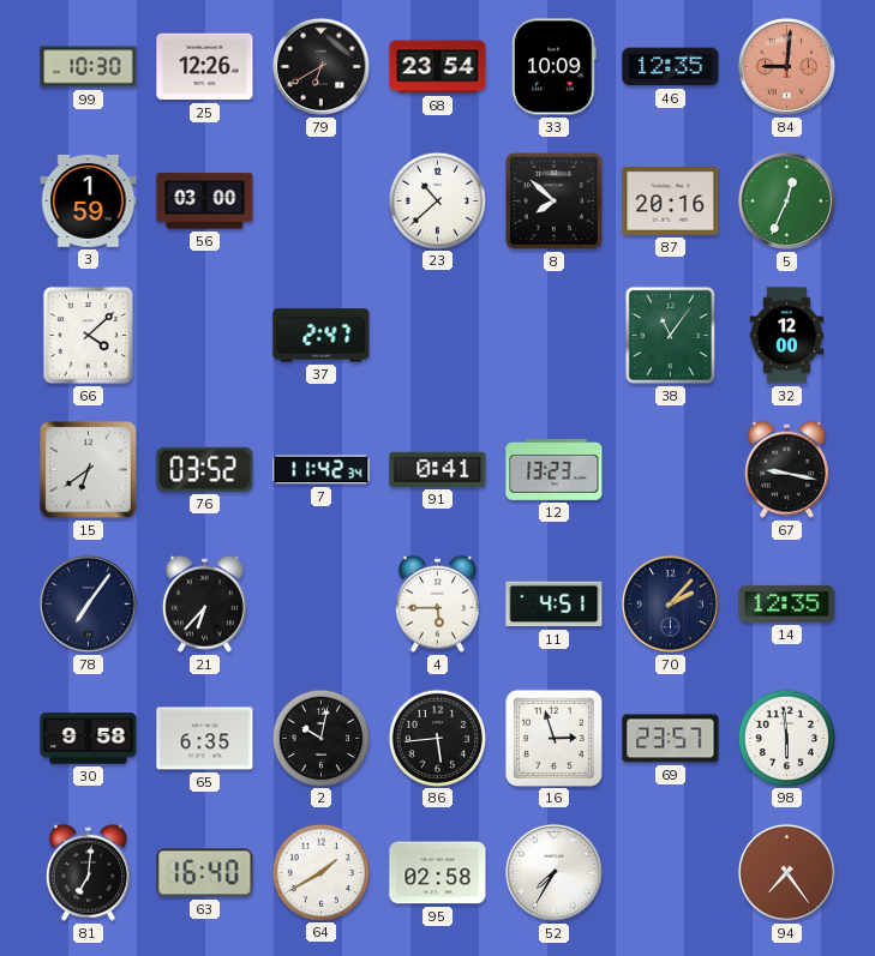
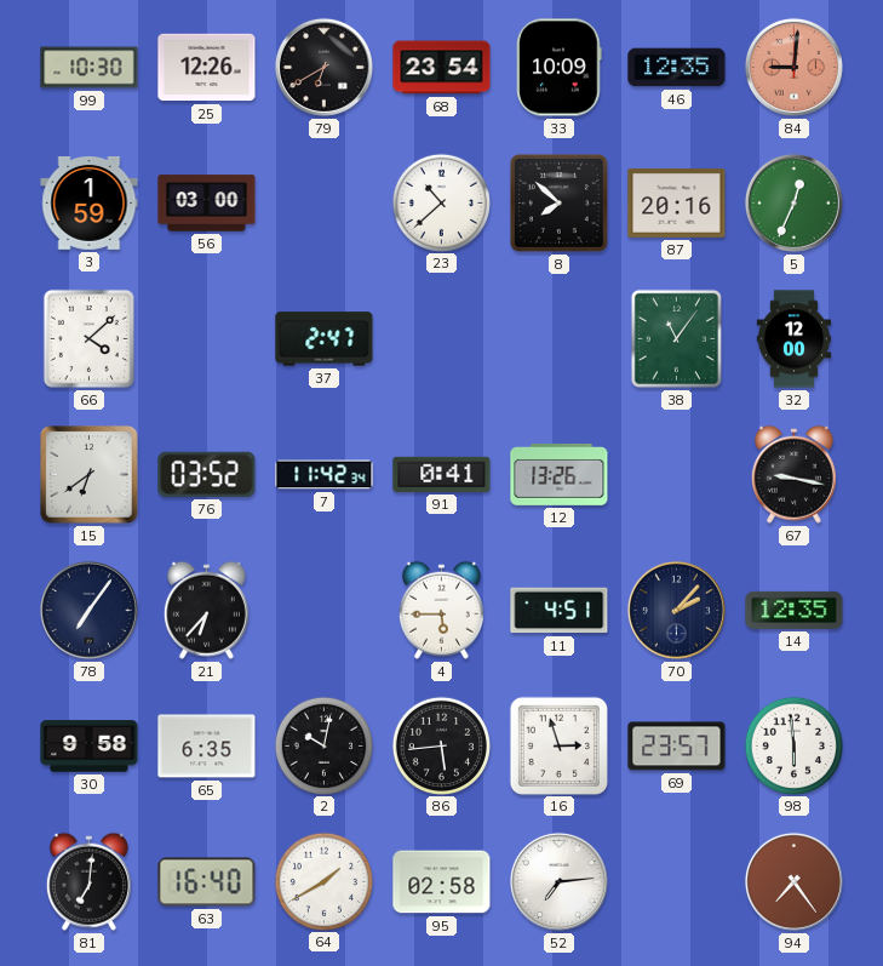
12: 13:23 -> 13:26 (560, 474)
52: 7:35 -> 7:14 (558, 881)
